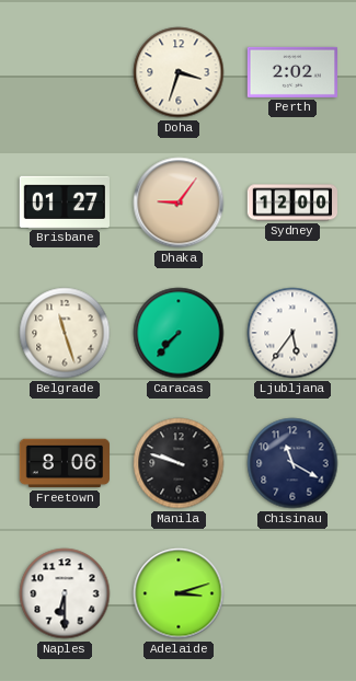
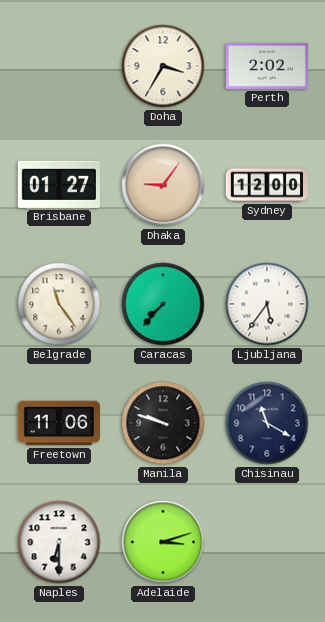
Doha: 3:33 -> 3:35 (163, 66)
Belgrade: 11:27 -> 11:24 (59, 304)
Freetown: 8:06 -> 11:06 (58, 423)
